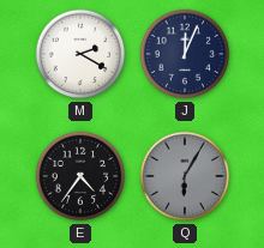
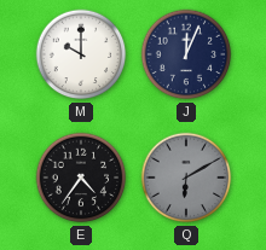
M: 2:20 -> 10:00 (81, 54)
Q: 6:05 -> 6:10 (186, 178)
